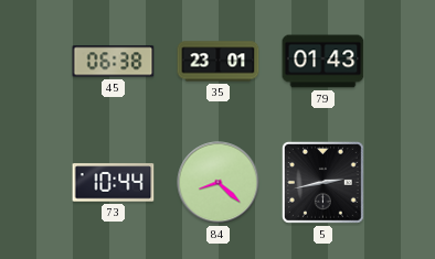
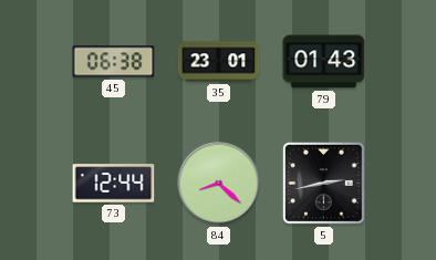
73: 10:44 -> 12:44 (114, 184)
